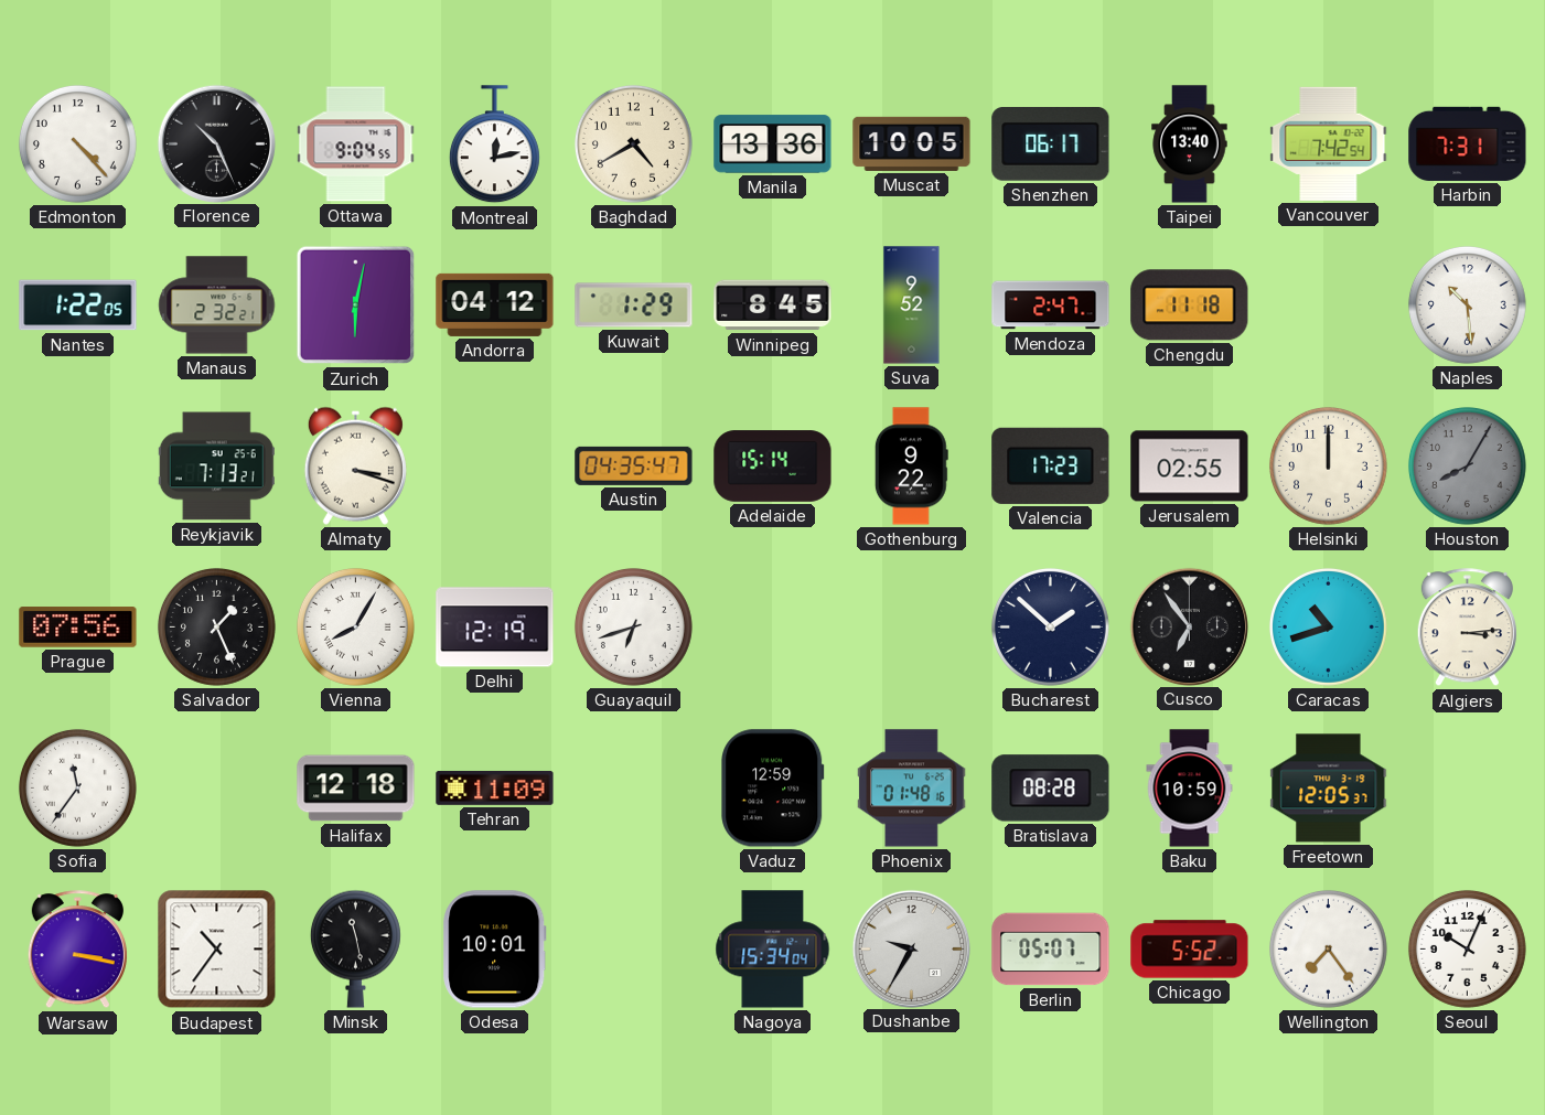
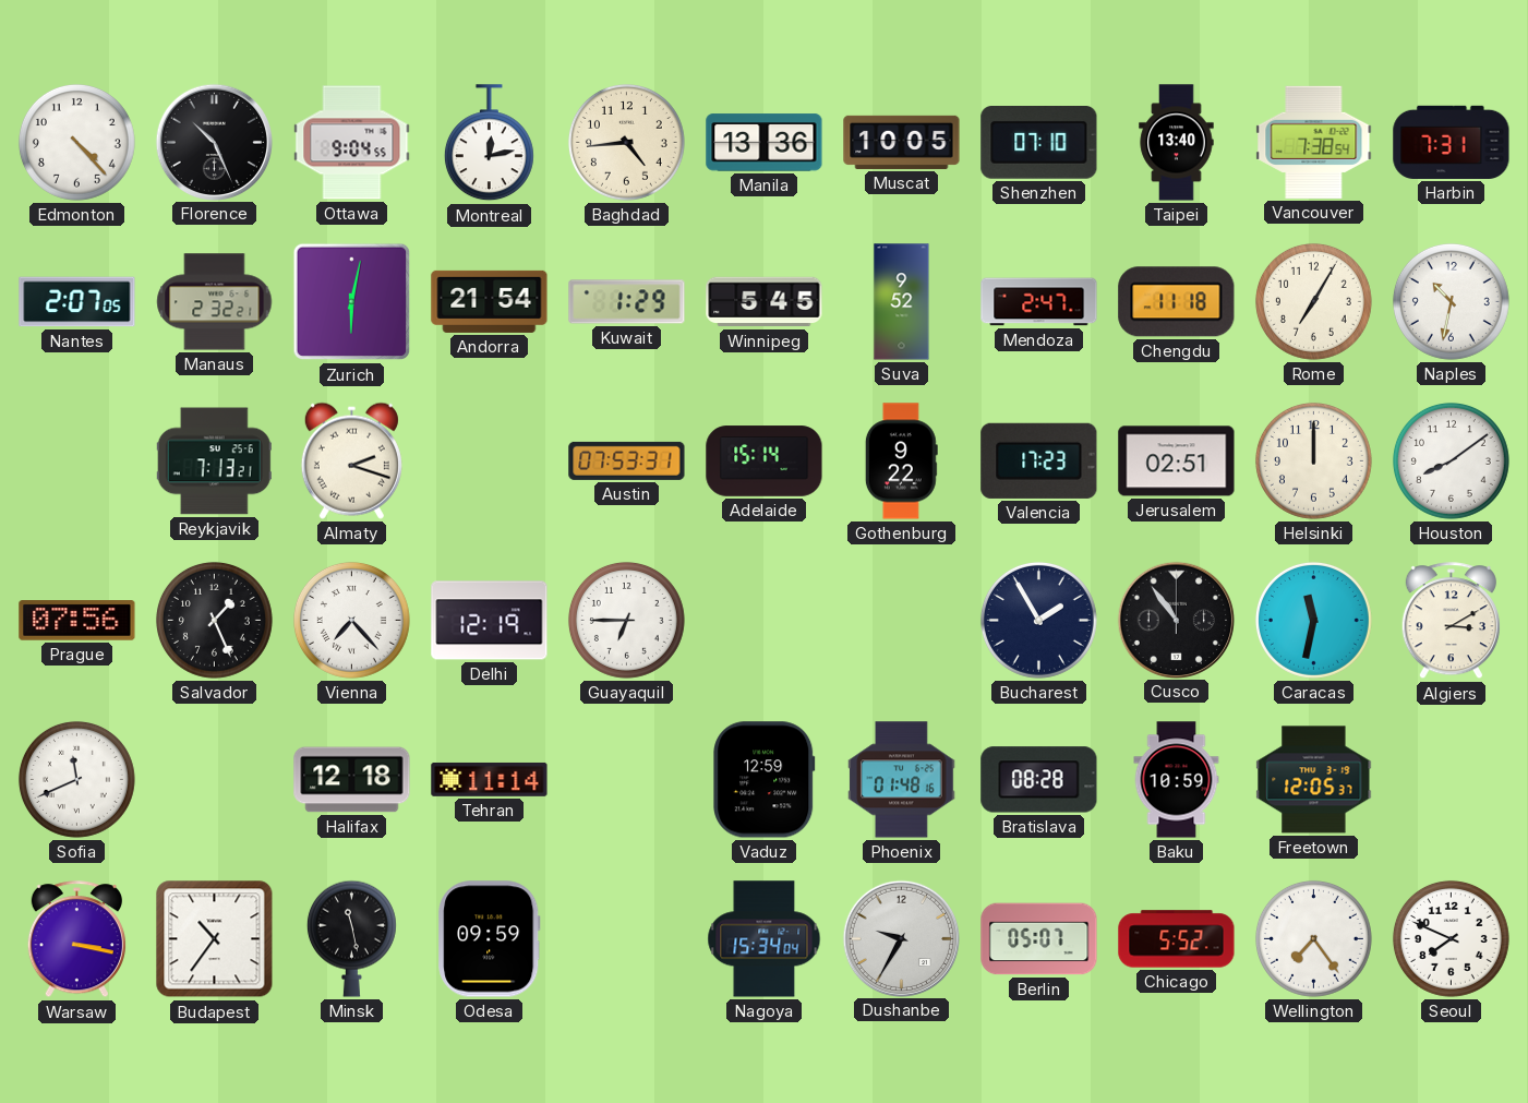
Baghdad: 4:40 -> 4:44 (626, 142)
Shenzhen: 06:17 -> 07:10 (1039, 143)
Vancouver: 7:42 -> 7:38 (1314, 142)
Nantes: 1:22 -> 2:07 (77, 302)
Andorra: 04:12 -> 21:54 (490, 301)
Winnipeg: 8:45 -> 5:45 (765, 302)
Rome: none -> 7:05 (1313, 301)
Naples: 10:29 -> 10:32 (1451, 301)
Almaty: 3:18 -> 2:18 (351, 460)
Austin: 04:35 -> 07:53 (627, 460)
Jerusalem: 02:55 -> 02:51 (1177, 461)
Houston: 8:05 -> 8:09 (1451, 460)
Houston dial: grey -> white (1451, 460)
Vienna: 8:05 -> 7:23 (351, 620)
Guayaquil: 6:42 -> 6:45 (626, 620)
Bucharest: 1:52 -> 1:55 (1038, 620)
Cusco: 6:54 -> 10:54 (1176, 620)
Caracas: 10:42 -> 11:32 (1313, 620)
Algiers: 3:14 -> 3:10 (1451, 621)
Sofia: 11:36 -> 11:41 (76, 779)
Tehran: 11:09 -> 11:14 (490, 779)
Odesa: 10:01 -> 09:59 (490, 939)
Seoul: 10:04 -> 7:49 (1451, 938)
